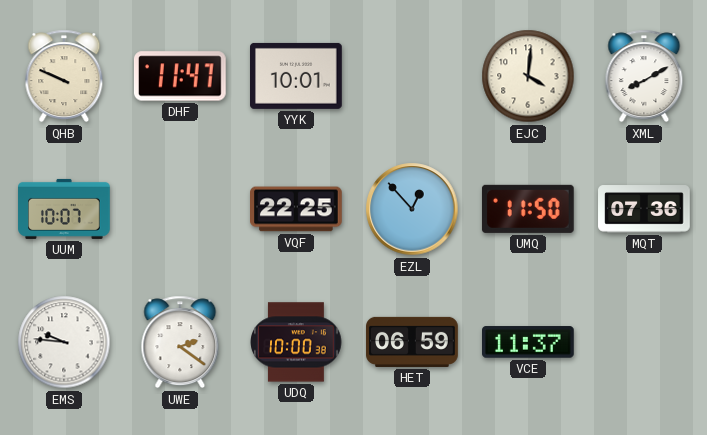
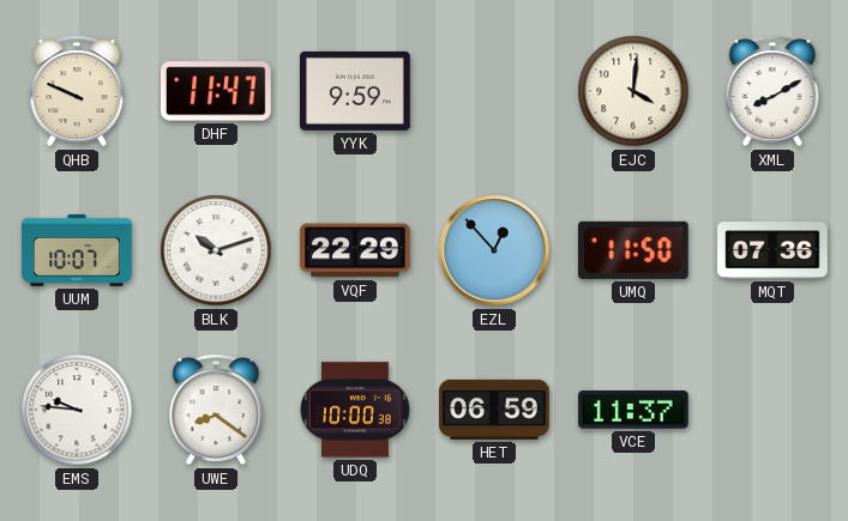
YYK: 10:01 -> 9:59 (356, 91)
BLK: none -> 10:12 (216, 250)
VQF: 22:25 -> 22:29 (356, 250)
UWE: 2:21 -> 8:21 (216, 410)
